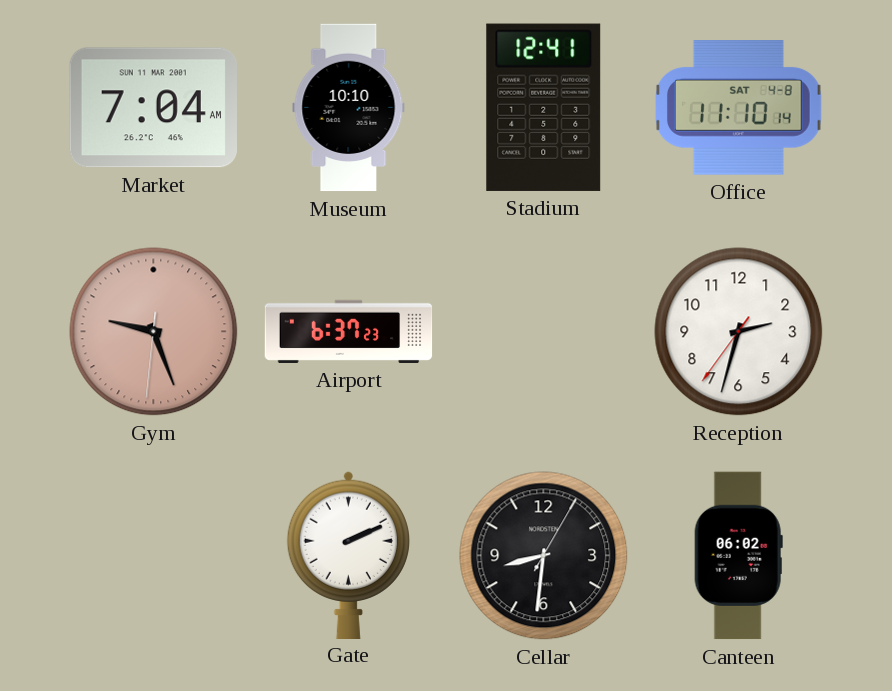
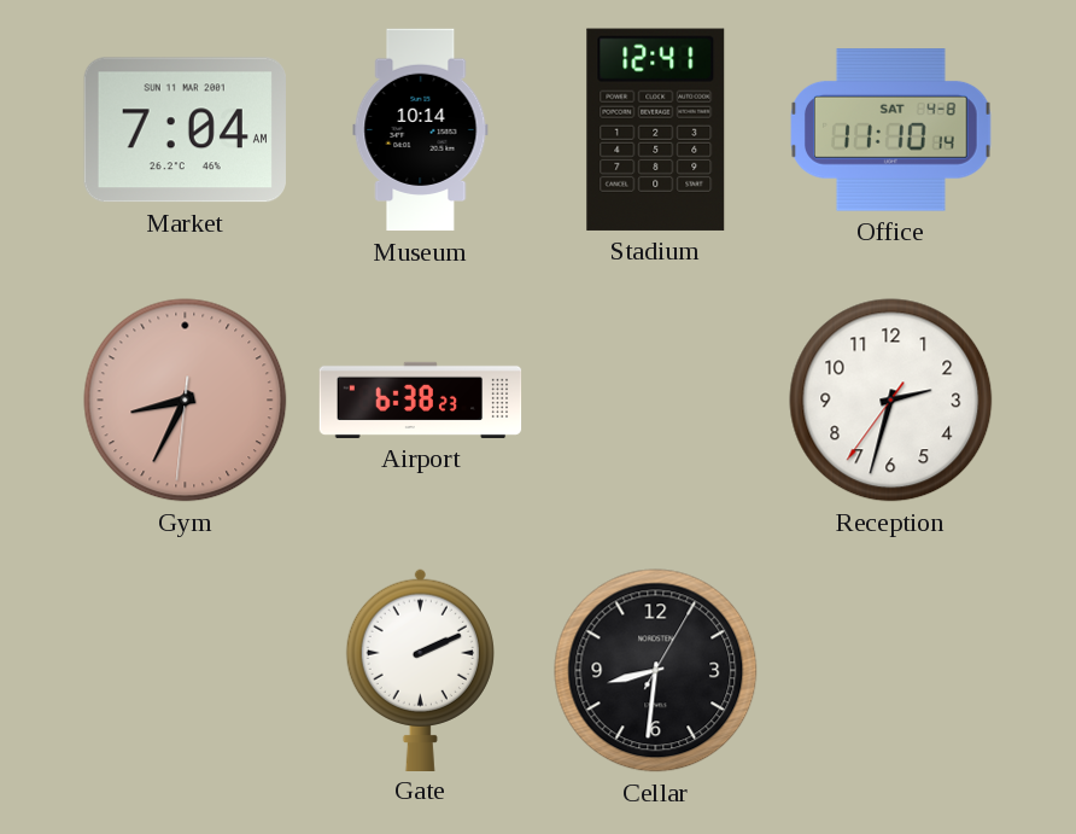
Museum: 10:10 -> 10:14 (421, 130)
Gym: 9:26 -> 8:34 (186, 401)
Airport: 6:37 -> 6:38 (421, 399)
Canteen: 06:02 -> none (738, 556)
